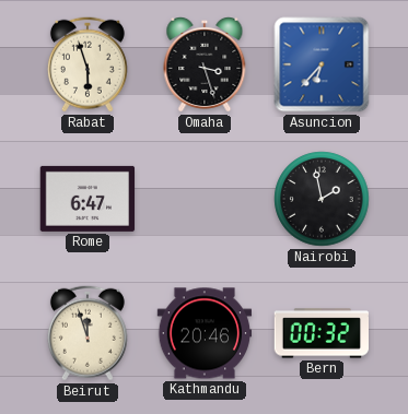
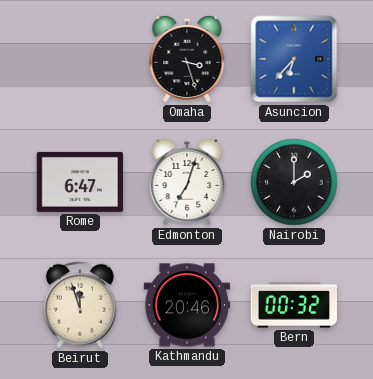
Rabat: 5:57 -> none (88, 64)
Edmonton: none -> 7:03 (187, 183)
Nairobi: 1:58 -> 2:00 (294, 182)
